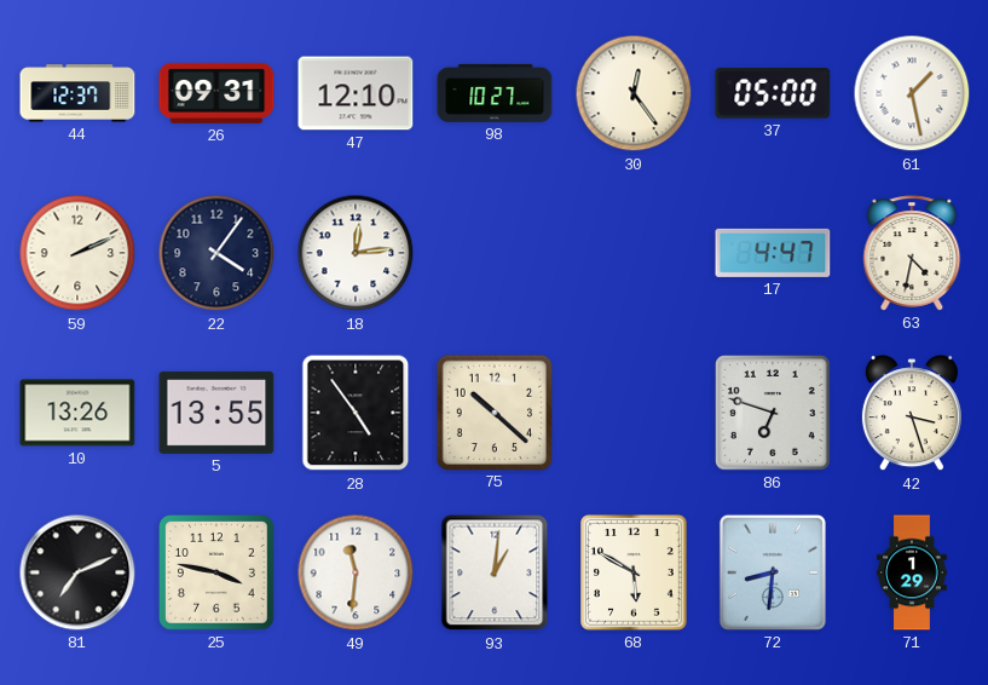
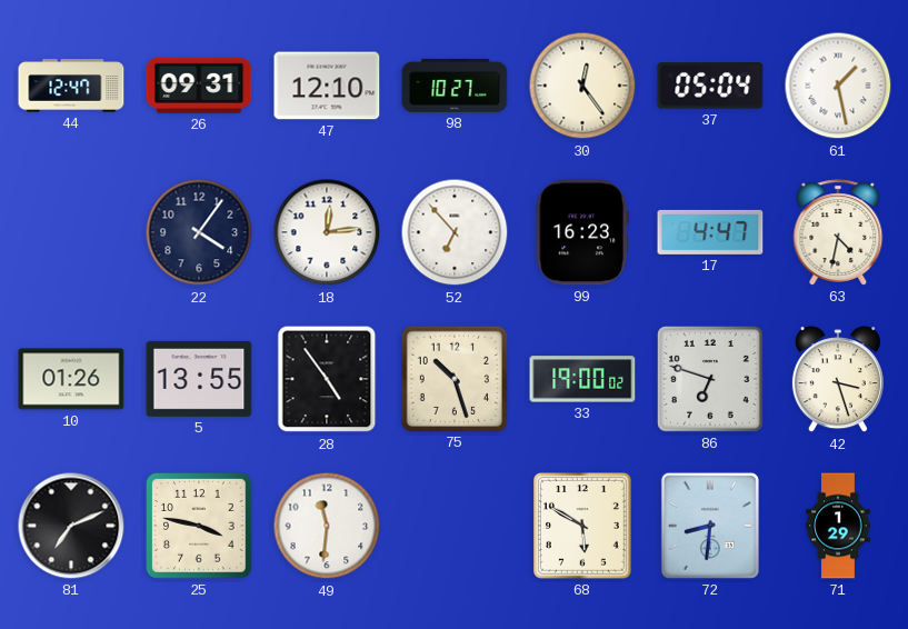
44: 12:37 -> 12:47 (71, 86)
37: 05:00 -> 05:04 (710, 86)
59: 2:11 -> none (77, 253)
52: none -> 6:53 (455, 232)
99: none -> 16:23 (582, 232)
10: 13:26 -> 01:26 (71, 379)
75: 10:22 -> 10:27 (453, 378)
33: none -> 19:00 (582, 379)
93: 1:01 -> none (495, 572)
